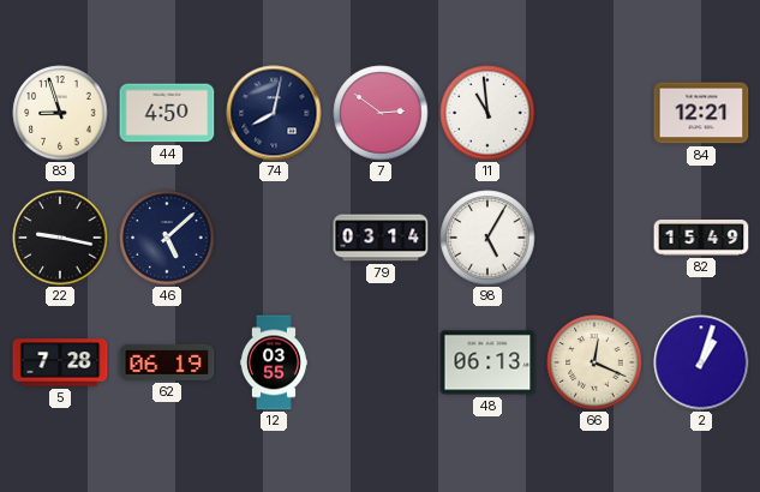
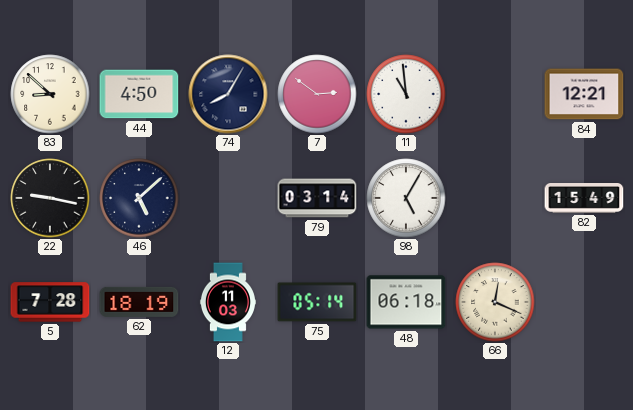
83: 8:57 -> 8:52 (50, 94)
74: 8:02 -> 8:05 (228, 94)
62: 06:19 -> 18:19 (139, 302)
12: 03:55 -> 11:03 (228, 302)
75: none -> 05:14 (317, 302)
48: 06:13 -> 06:18 (406, 302)
2: 1:03 -> none (701, 362)
